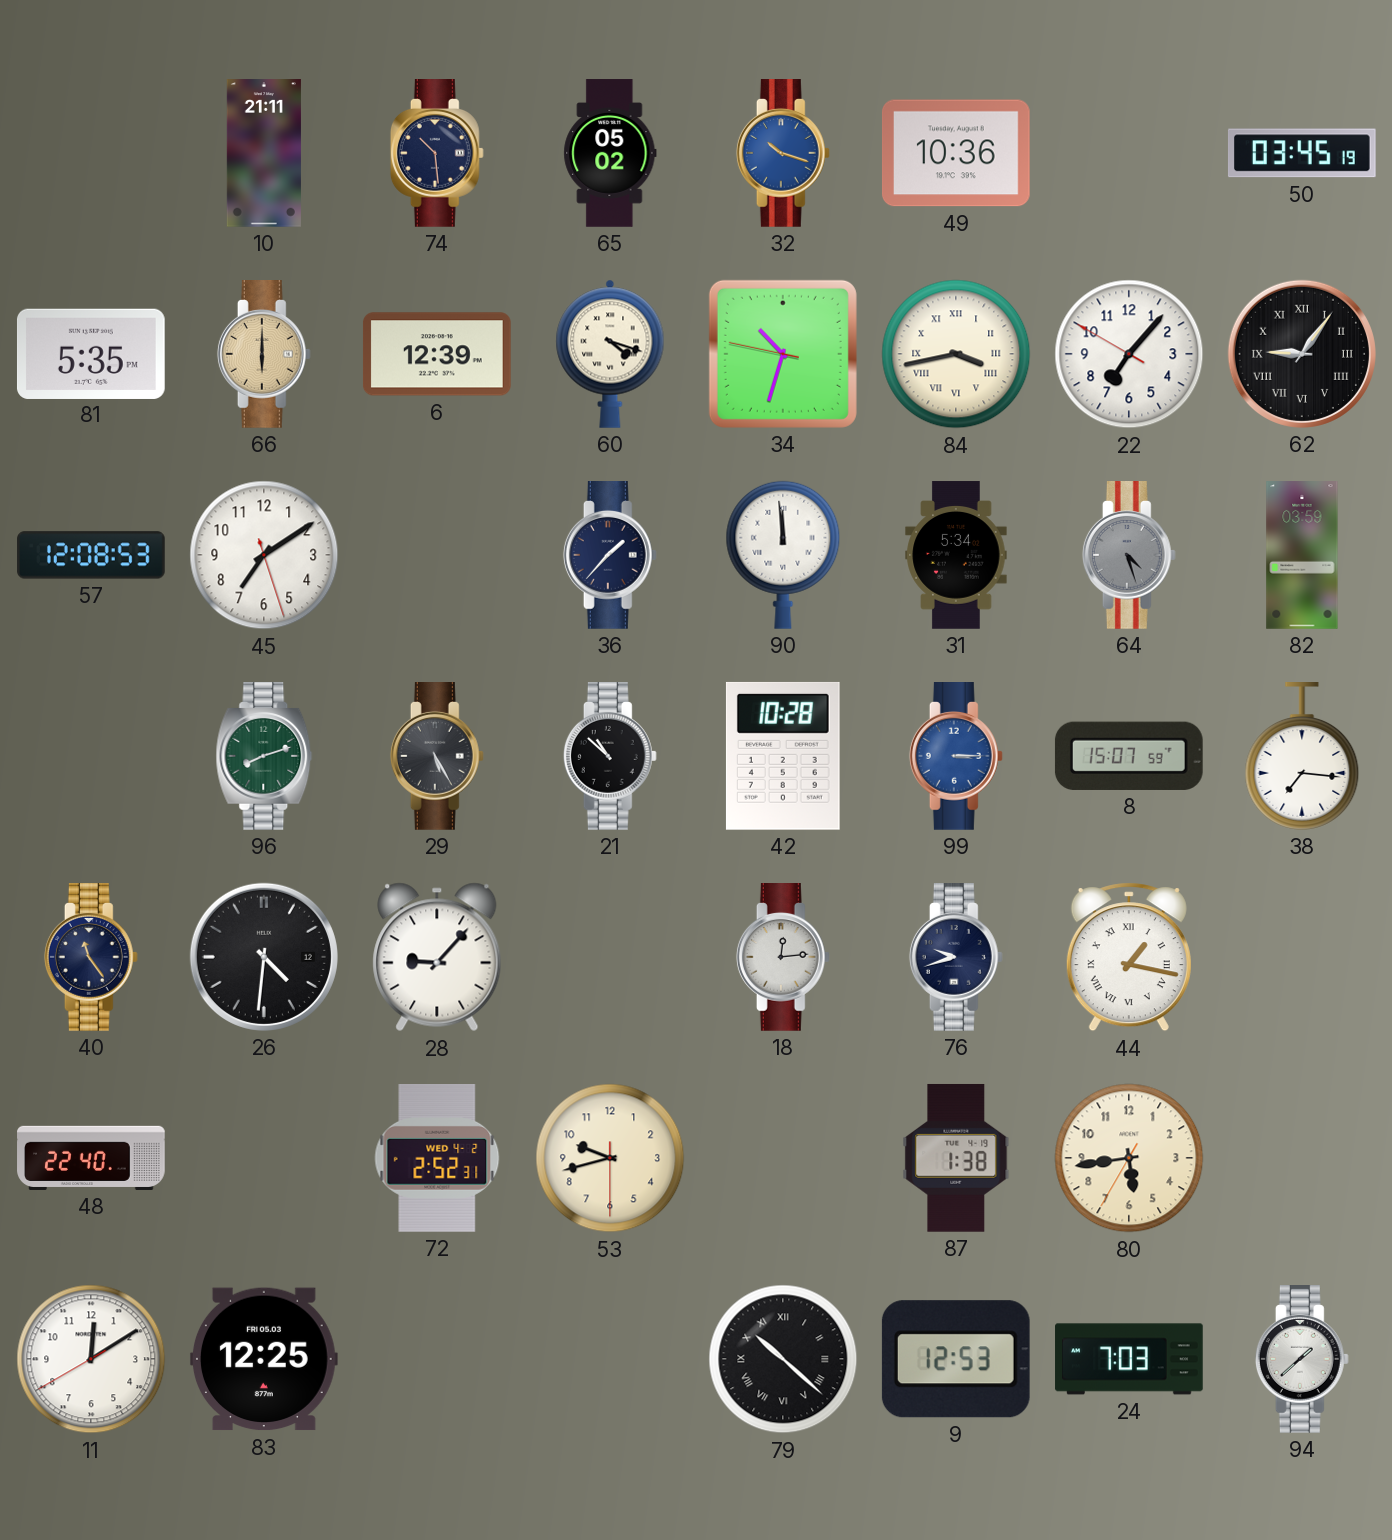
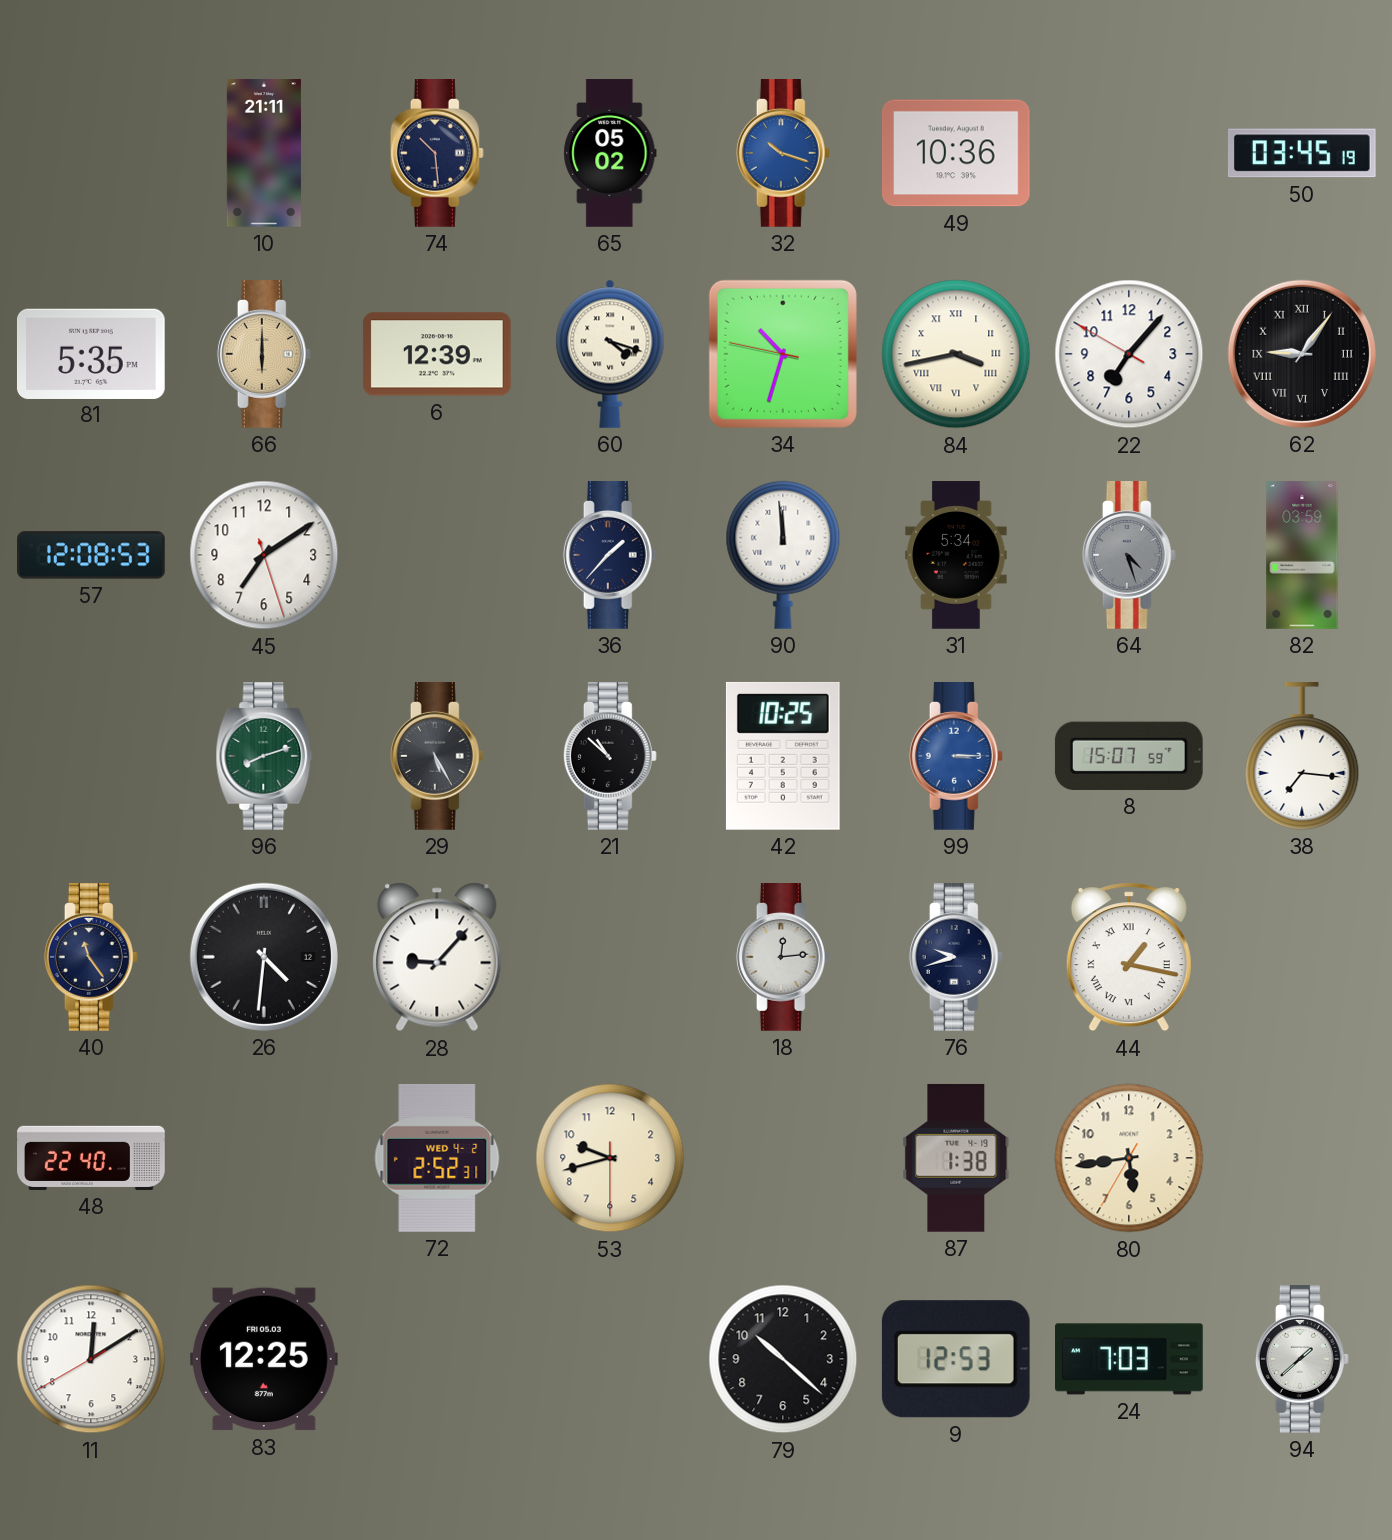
42: 10:28 -> 10:25 (783, 756)
79 numerals: Roman -> Arabic (783, 1359)
